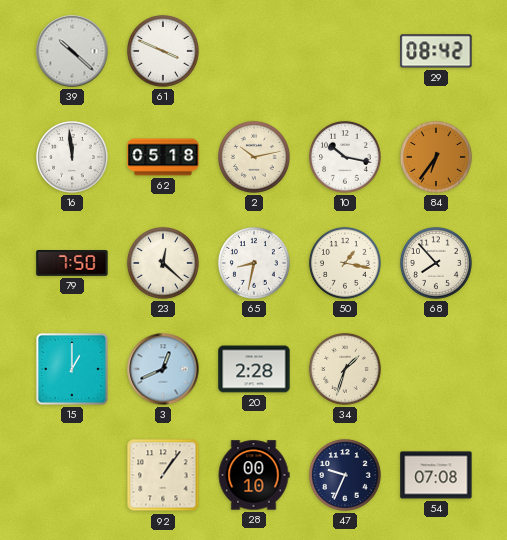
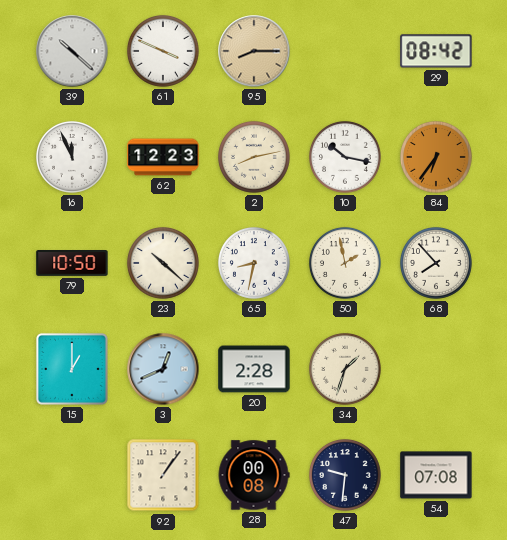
95: none -> 8:15 (254, 51)
16: 11:59 -> 11:56 (72, 157)
62: 05:18 -> 12:23 (163, 157)
2: 10:13 -> 8:13 (254, 157)
79: 7:50 -> 10:50 (72, 264)
23: 12:22 -> 10:22 (163, 263)
50: 1:17 -> 1:58 (345, 263)
28: 00:10 -> 00:08 (254, 475)
47: 9:34 -> 9:31 (345, 475)
